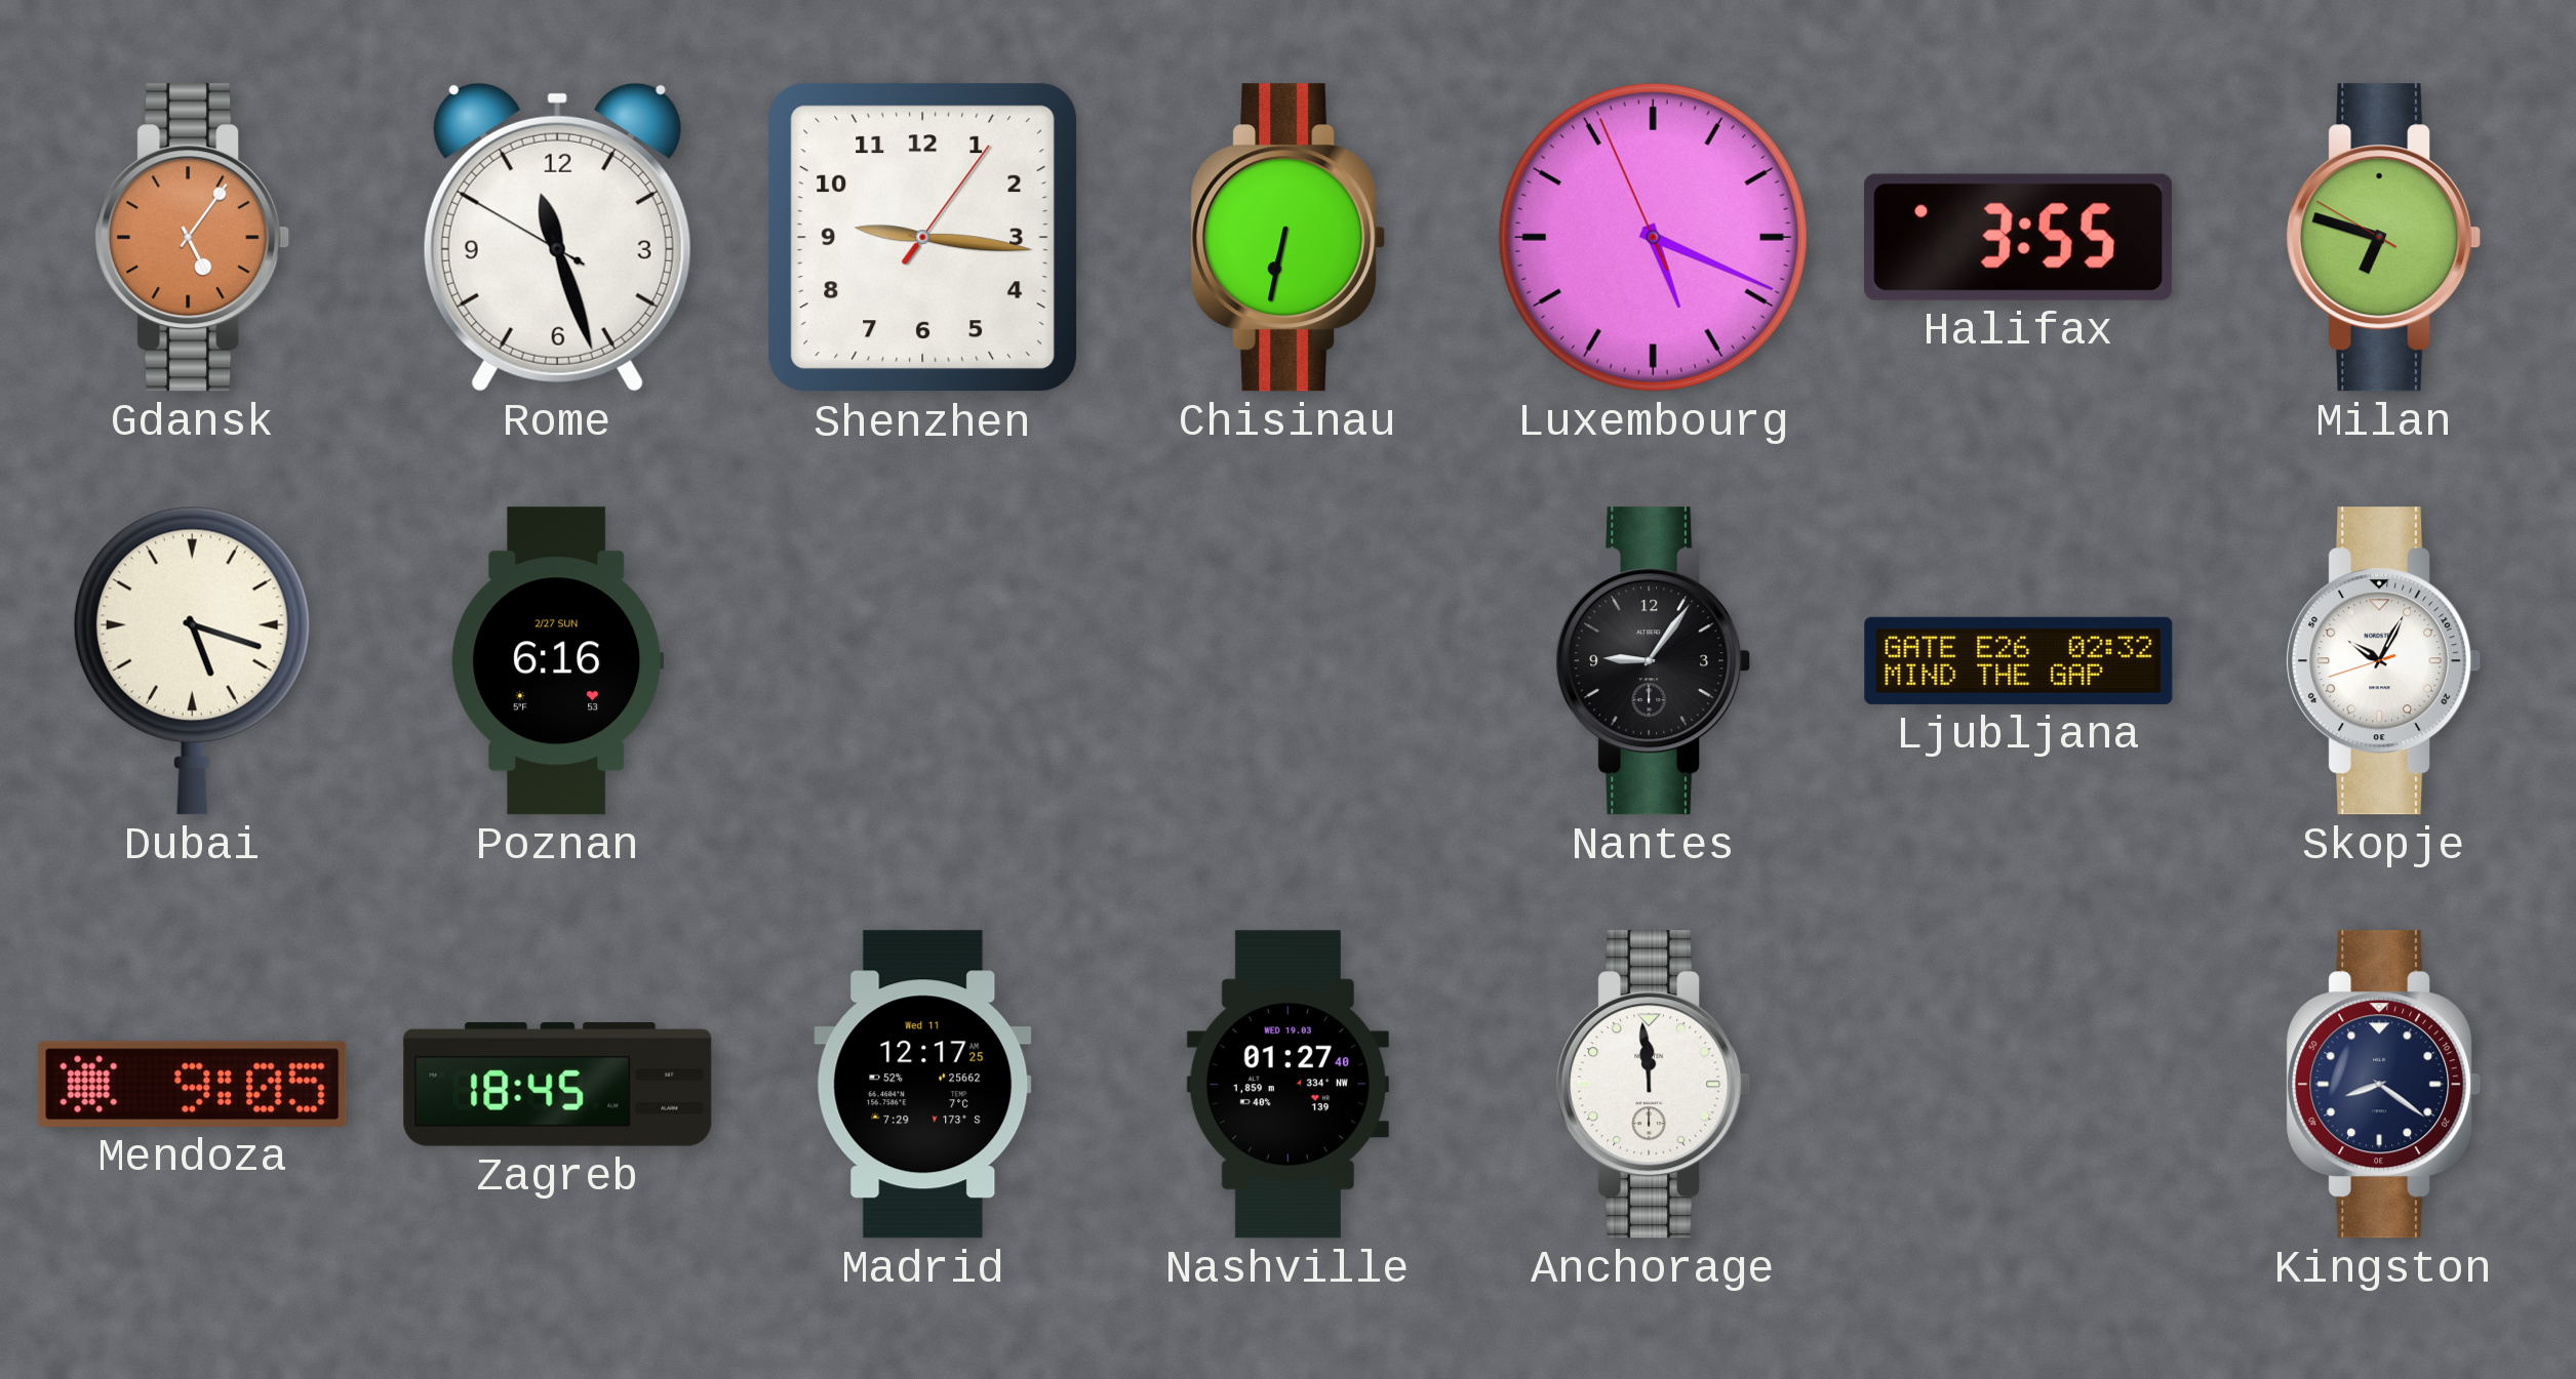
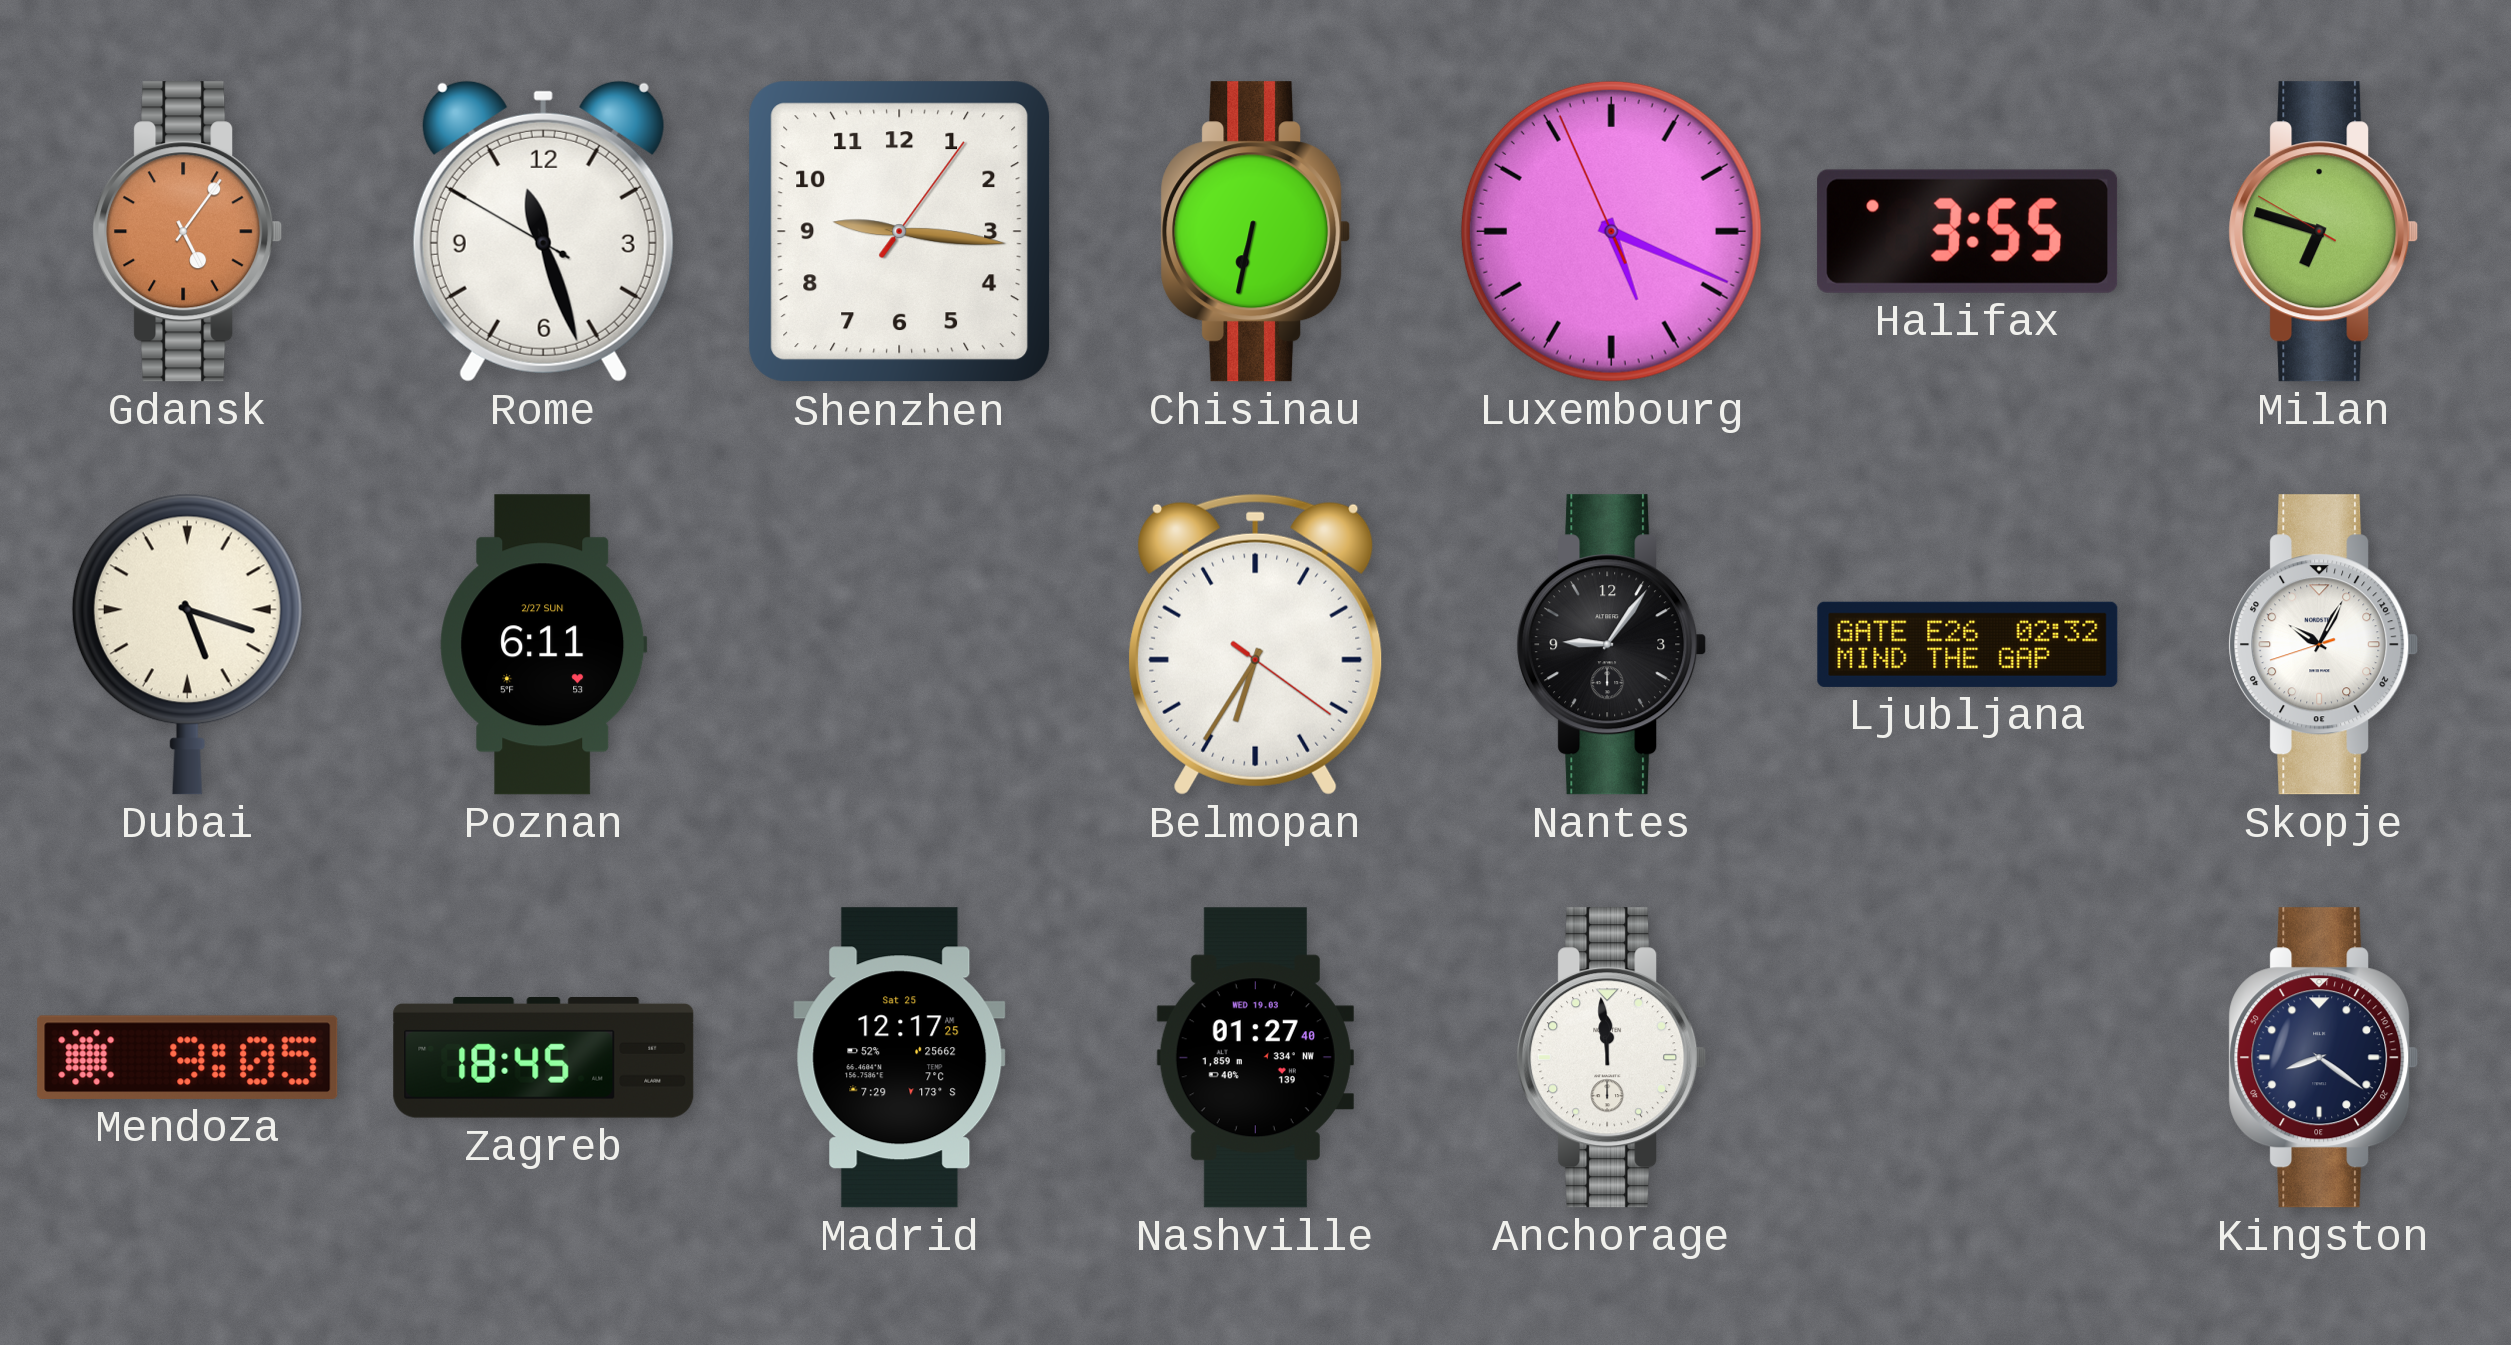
Poznan: 6:16 -> 6:11 (544, 645)
Belmopan: none -> 6:35 (1256, 644)
Madrid date: Wed 11 -> Sat 25 (900, 1058)
